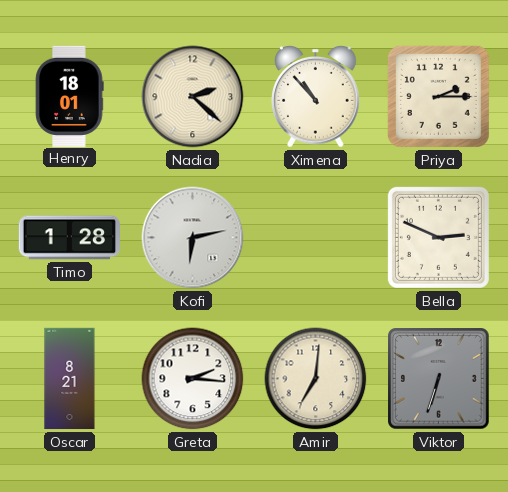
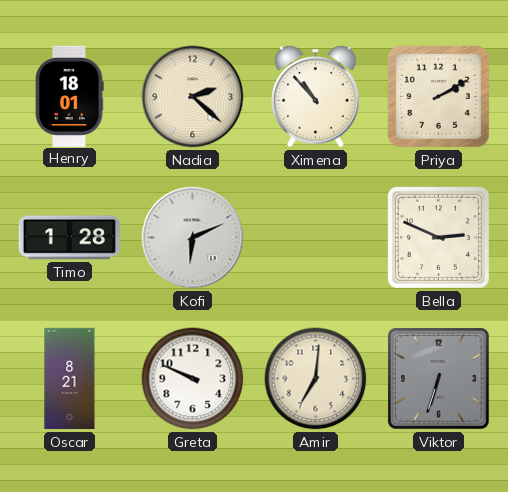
Priya: 2:15 -> 2:10 (438, 96)
Kofi: 6:13 -> 6:11 (193, 238)
Greta: 2:16 -> 9:49 (193, 379)
